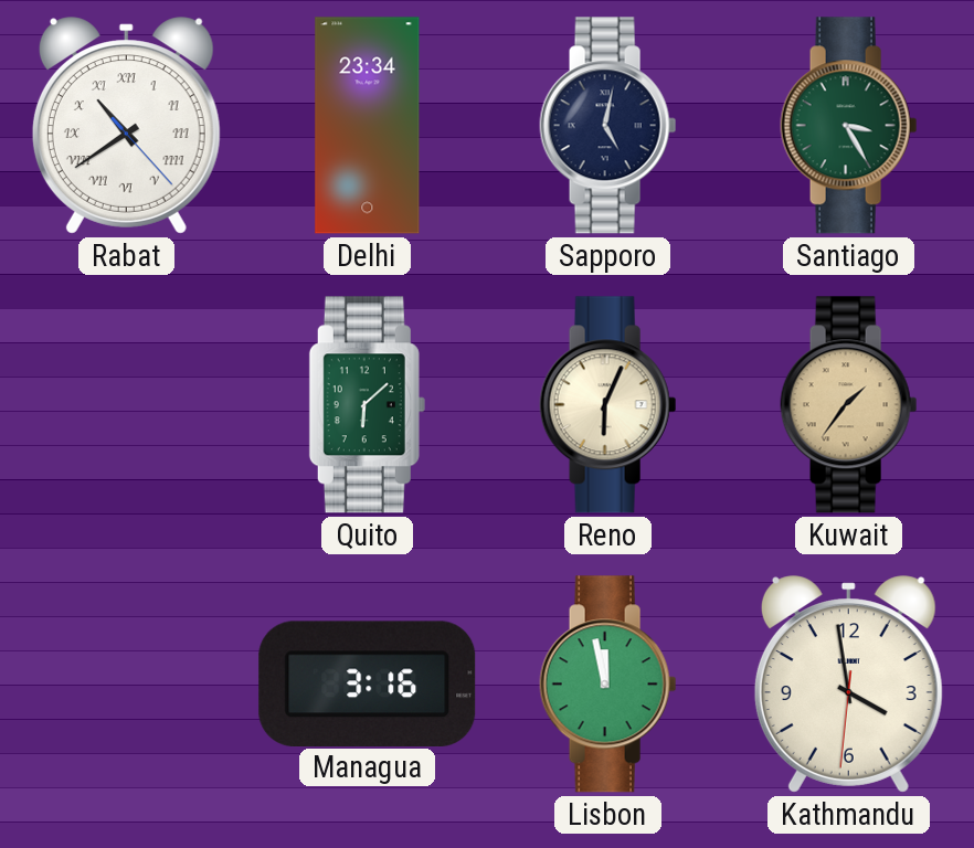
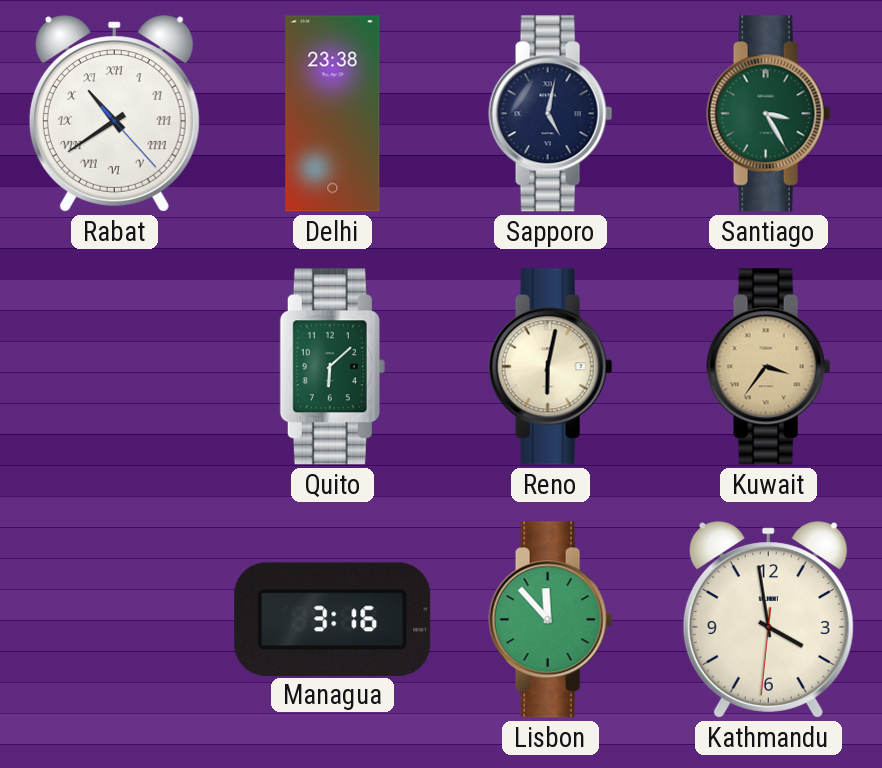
Delhi: 23:34 -> 23:38 (333, 114)
Reno: 6:04 -> 6:02 (551, 367)
Kuwait: 1:36 -> 3:36 (769, 367)
Lisbon: 11:58 -> 11:53 (551, 620)
